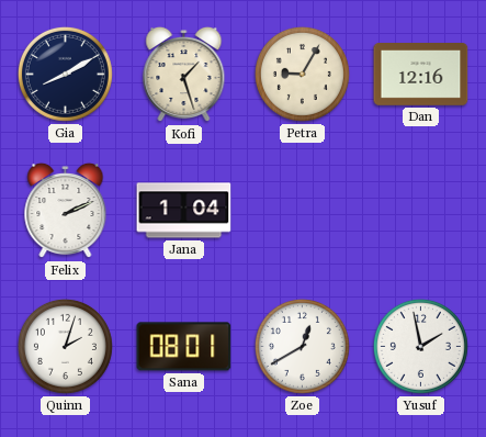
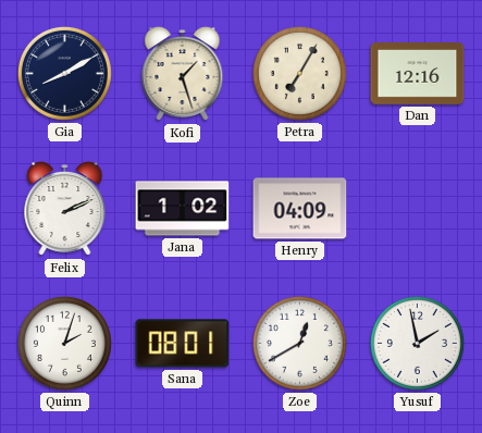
Petra: 9:05 -> 7:05 (299, 73)
Jana: 1:04 -> 1:02 (183, 209)
Henry: none -> 04:09 (300, 209)
